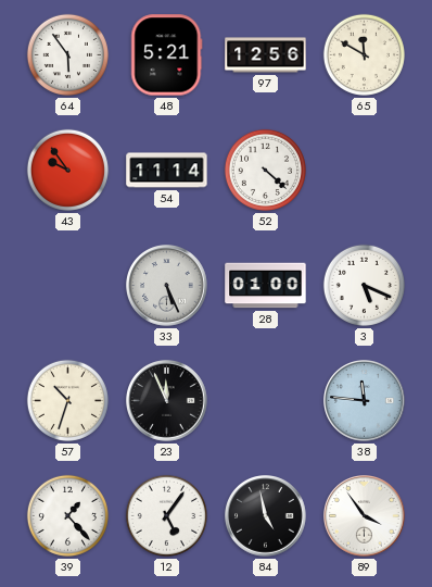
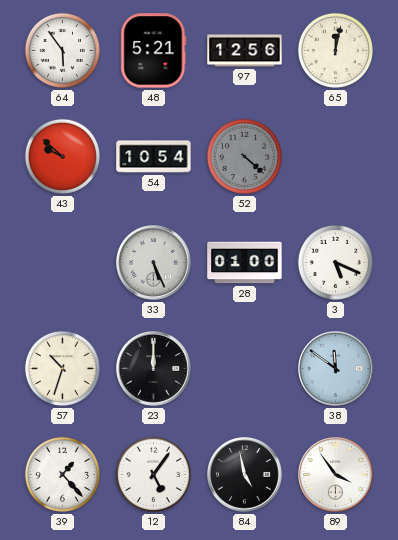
65: 11:50 -> 12:02 (335, 50)
43: 9:54 -> 9:52 (62, 156)
54: 11:14 -> 10:54 (154, 157)
52 dial: white -> grey (244, 156)
23: 11:56 -> 12:00 (154, 369)
38: 11:46 -> 11:51 (336, 369)
